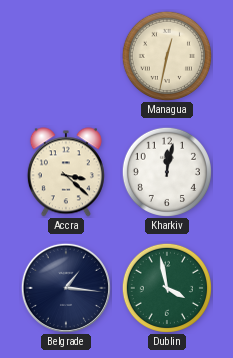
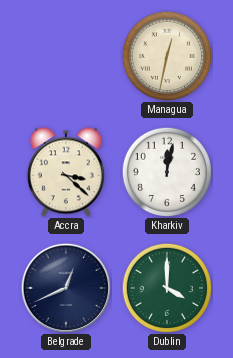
Belgrade: 1:16 -> 12:41 (66, 288)
Dublin: 3:58 -> 4:00 (167, 288)
